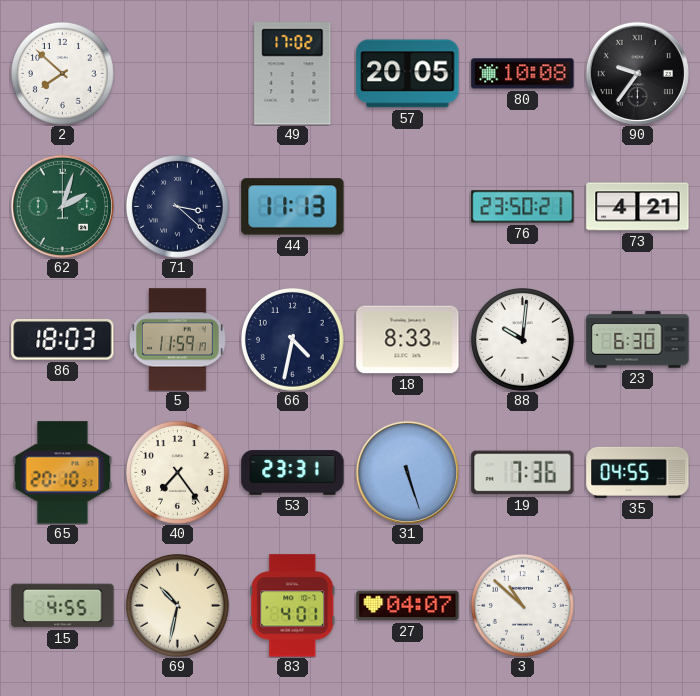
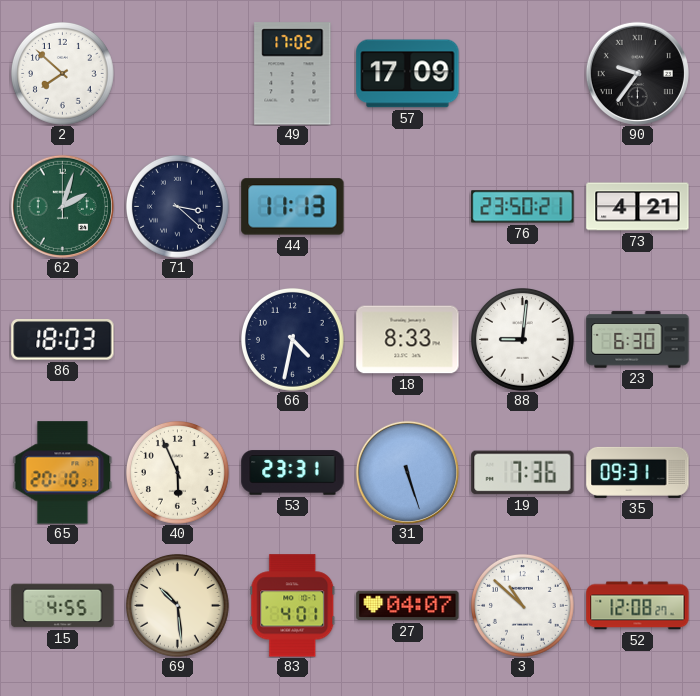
57: 20:05 -> 17:09 (408, 74)
80: 10:08 -> none (523, 74)
5: 11:59 -> none (177, 340)
88: 10:01 -> 9:01 (523, 340)
40: 7:24 -> 5:56 (178, 473)
35: 04:55 -> 09:31 (638, 472)
69: 10:32 -> 10:29 (178, 606)
52: none -> 12:08 (638, 606)
